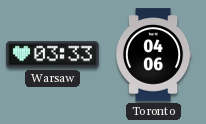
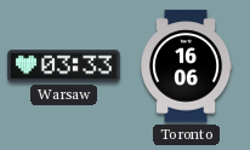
Toronto: 04:06 -> 16:06 (187, 67)
